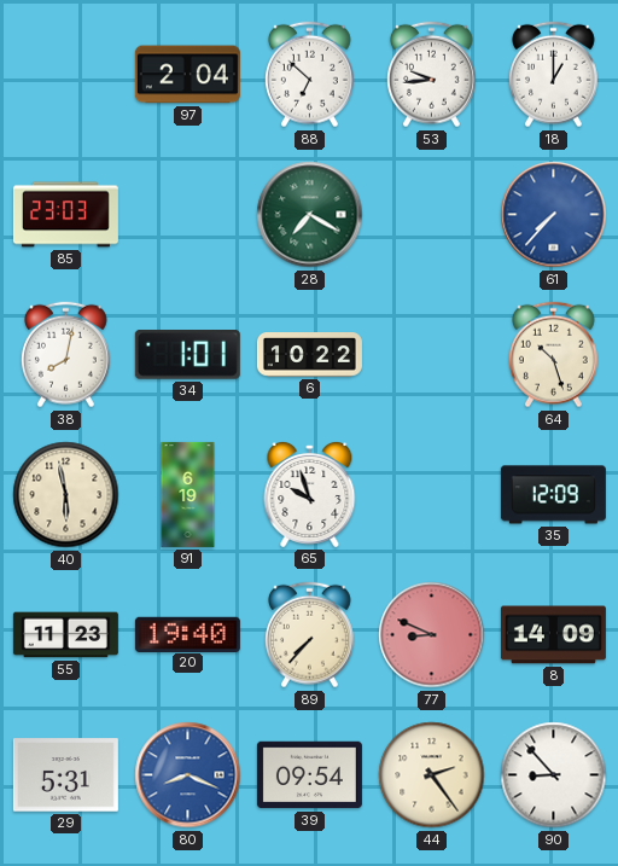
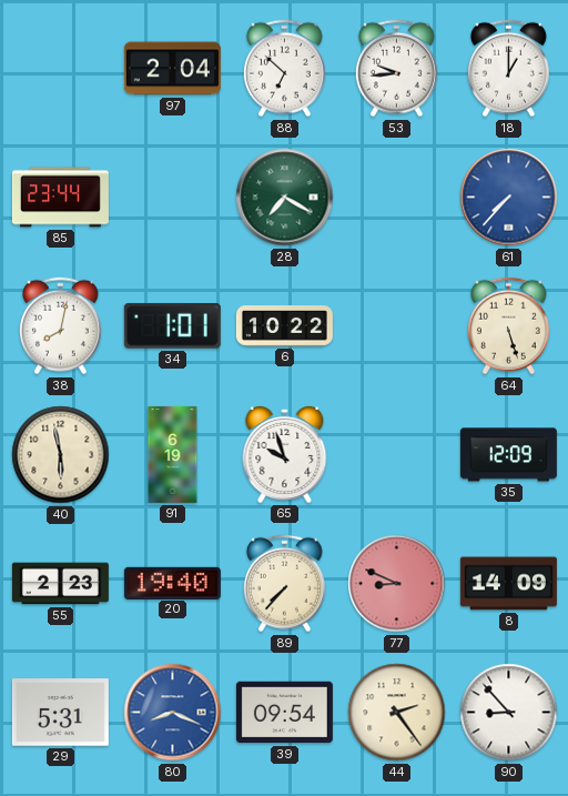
85: 23:03 -> 23:44 (60, 198)
64: 10:27 -> 5:27 (508, 326)
55: 11:23 -> 2:23 (60, 584)
